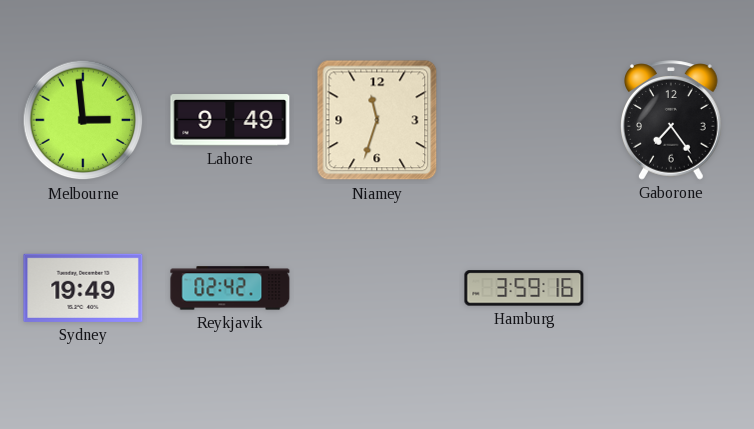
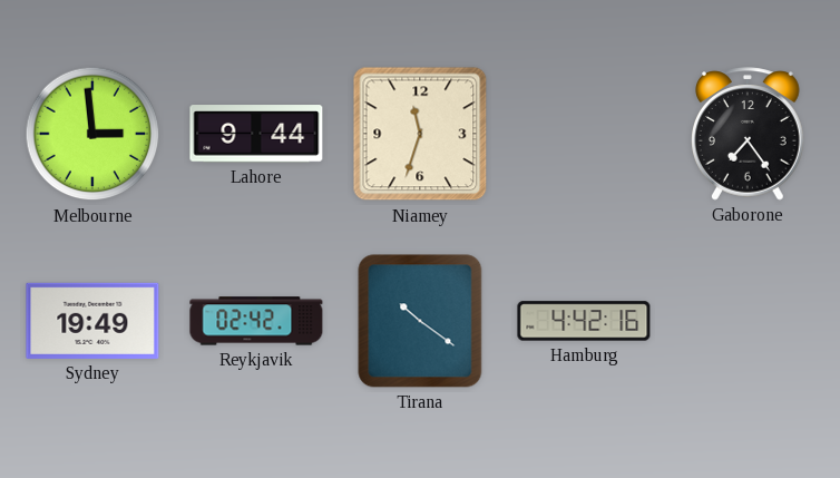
Lahore: 9:49 -> 9:44 (256, 134)
Tirana: none -> 10:21 (420, 321)
Hamburg: 3:59 -> 4:42 (584, 321)
